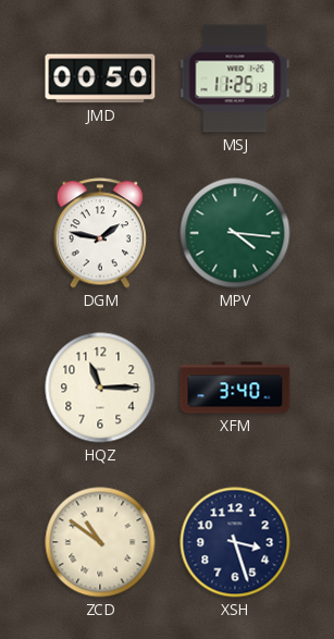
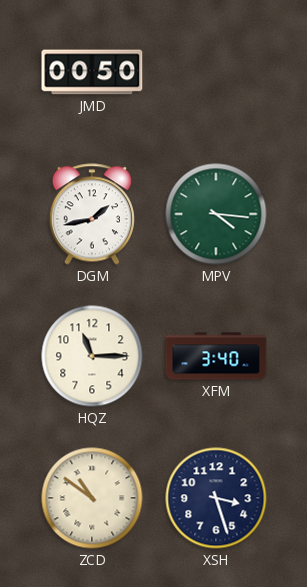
MSJ: 11:25 -> none (235, 78)
DGM: 1:47 -> 1:43 (91, 214)
